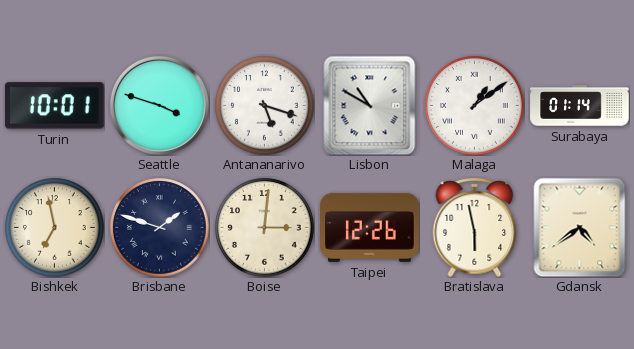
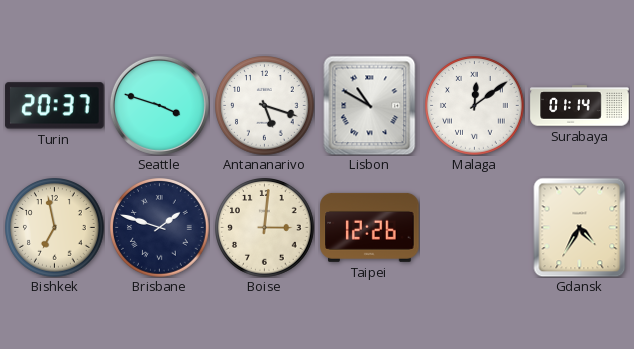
Turin: 10:01 -> 20:37 (55, 106)
Malaga: 1:09 -> 12:09 (475, 106)
Bratislava: 5:58 -> none (475, 227)
Gdansk: 4:39 -> 4:35 (580, 227)
